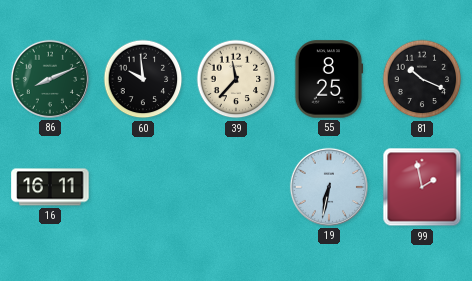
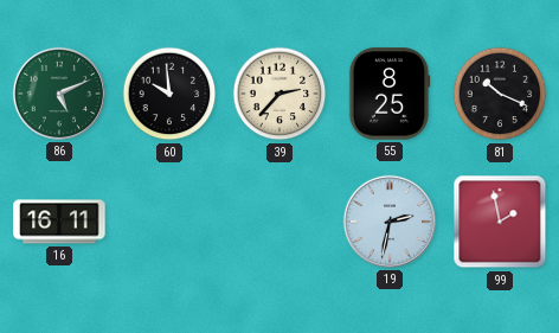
86: 8:11 -> 5:11 (59, 94)
39: 11:37 -> 2:37 (279, 94)
19: 6:32 -> 2:32 (390, 222)
